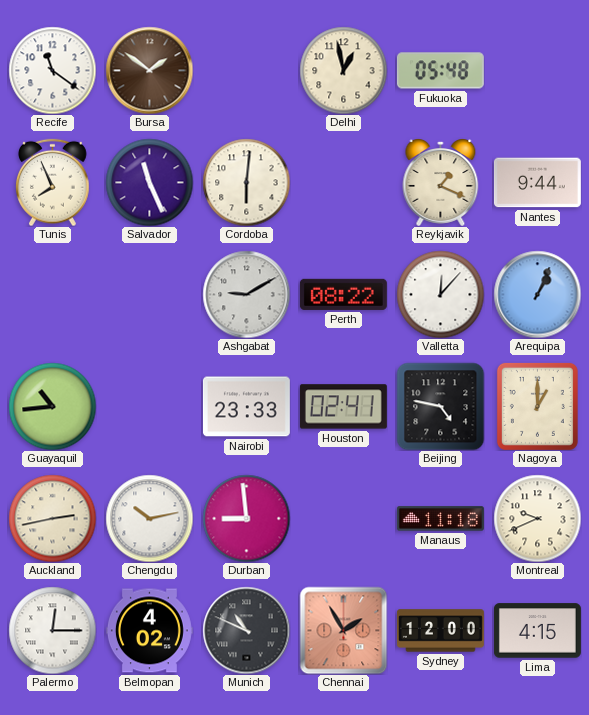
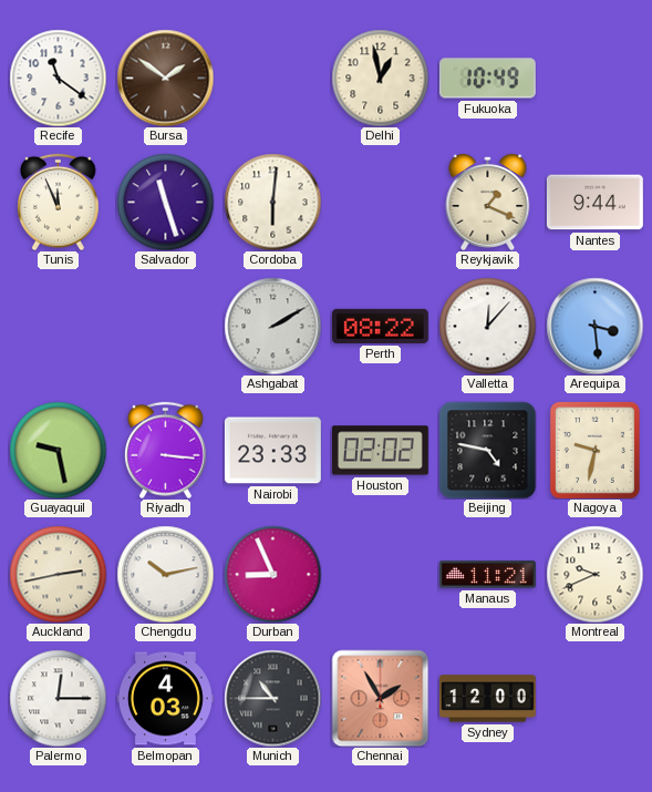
Fukuoka: 05:48 -> 10:49 (487, 79)
Tunis: 7:56 -> 11:56 (59, 202)
Salvador: 11:26 -> 11:27 (165, 202)
Ashgabat: 9:10 -> 2:10 (272, 326)
Arequipa: 1:04 -> 3:29 (594, 326)
Guayaquil: 10:44 -> 9:28 (58, 450)
Riyadh: none -> 3:16 (166, 450)
Houston: 02:41 -> 02:02 (380, 451)
Nagoya: 1:00 -> 9:32 (594, 450)
Durban: 8:59 -> 8:56 (272, 574)
Manaus: 11:18 -> 11:21 (487, 575)
Belmopan: 4:02 -> 4:03 (165, 699)
Munich: 10:49 -> 10:45 (272, 698)
Lima: 4:15 -> none (537, 631)
